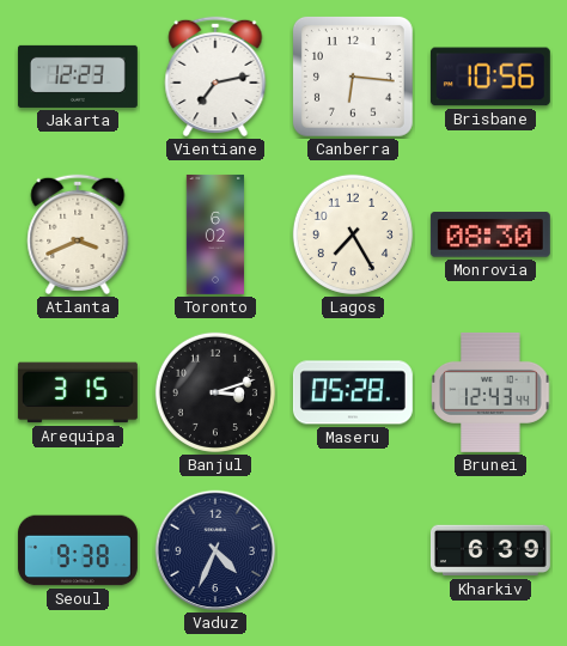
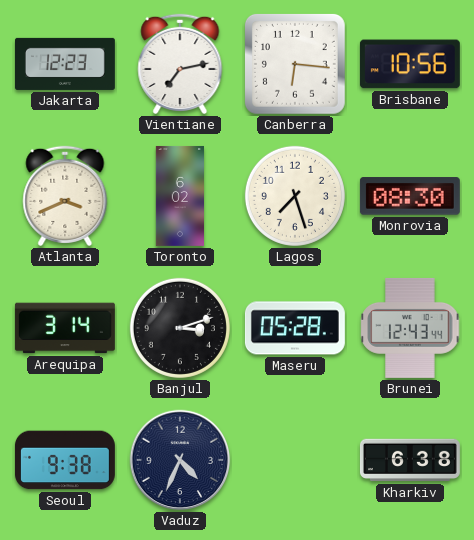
Lagos: 7:25 -> 7:27 (295, 196)
Arequipa: 3:15 -> 3:14 (65, 328)
Kharkiv: 6:39 -> 6:38 (410, 460)
